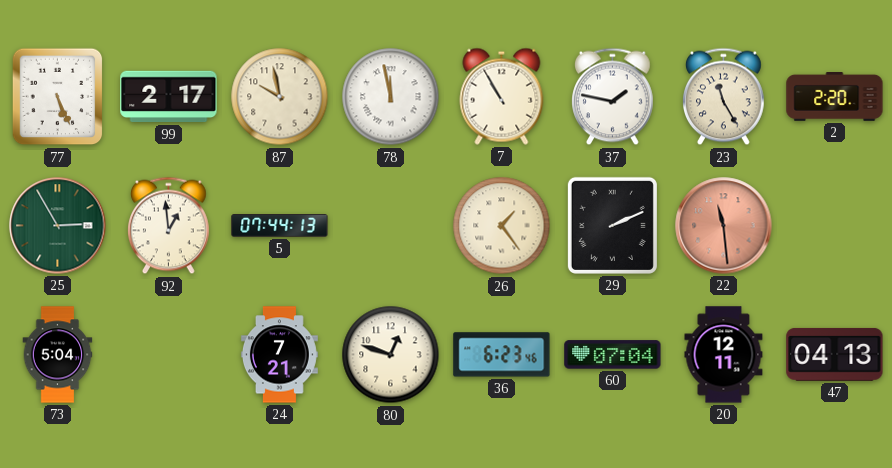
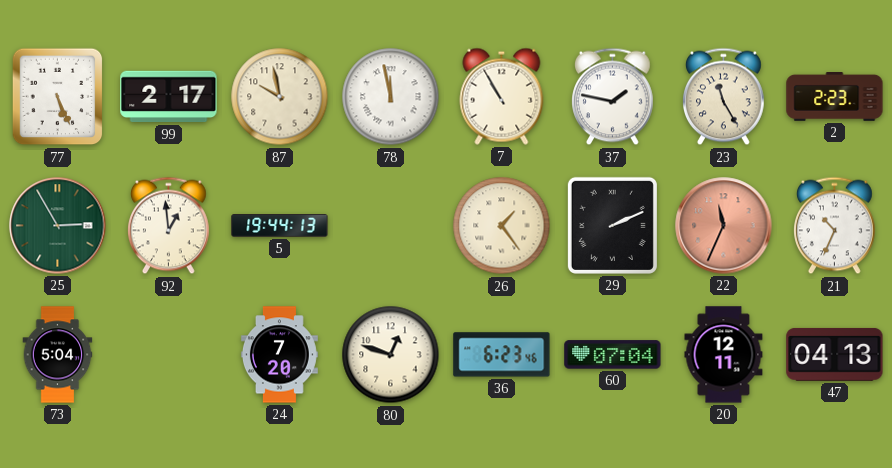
2: 2:20 -> 2:23 (835, 97)
5: 07:44 -> 19:44 (280, 226)
22: 11:29 -> 11:34 (724, 226)
21: none -> 10:34 (835, 226)
24: 7:21 -> 7:20 (279, 355)
